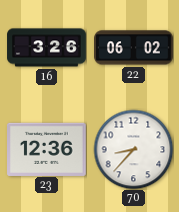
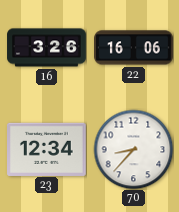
22: 06:02 -> 16:06 (134, 48)
23: 12:36 -> 12:34 (47, 149)
